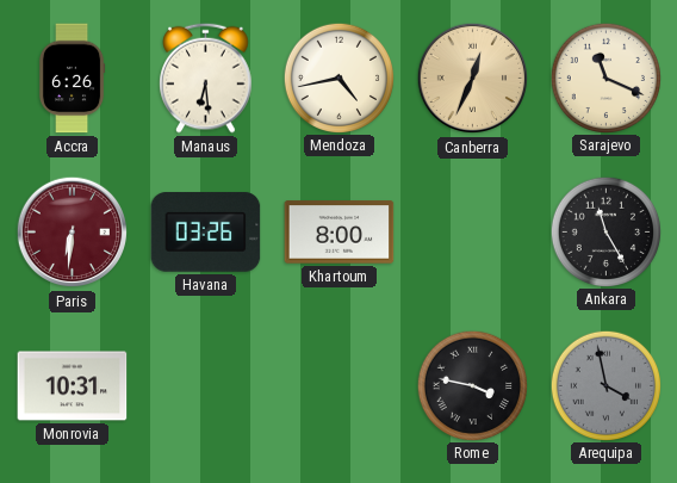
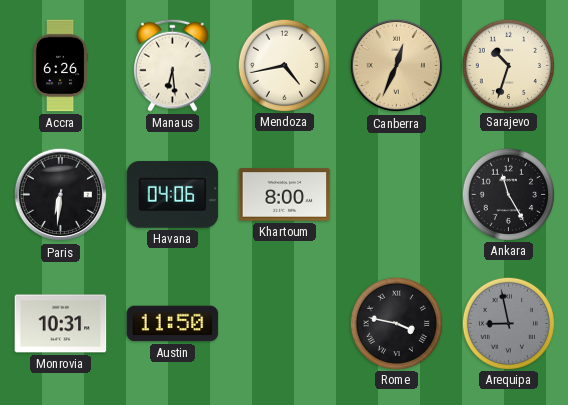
Sarajevo: 11:19 -> 10:33 (508, 65)
Paris dial: burgundy -> black (61, 195)
Havana: 03:26 -> 04:06 (173, 195)
Austin: none -> 11:50 (173, 324)
Arequipa: 3:58 -> 8:58 (508, 323)
